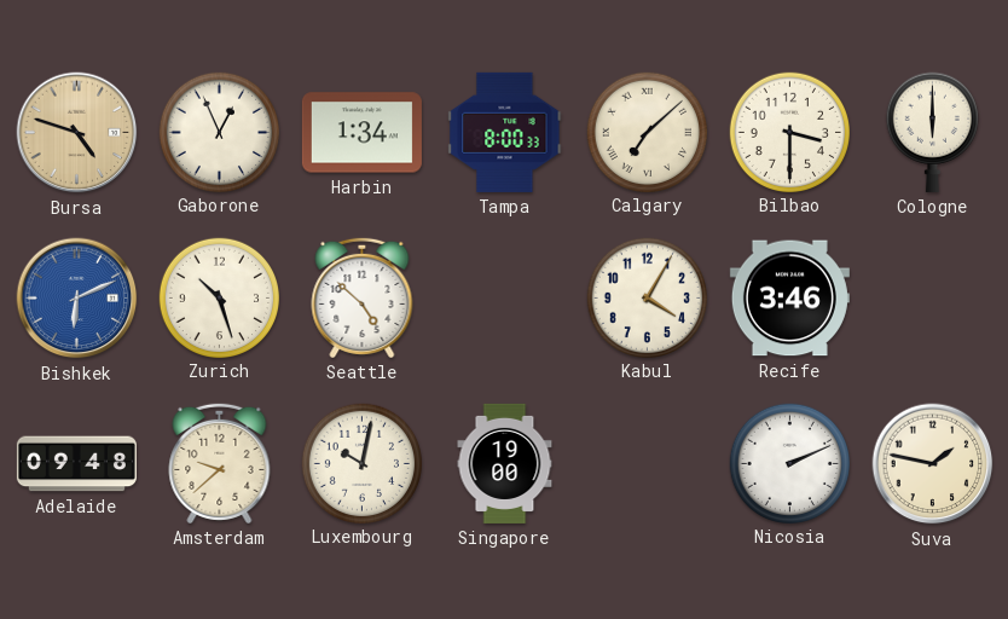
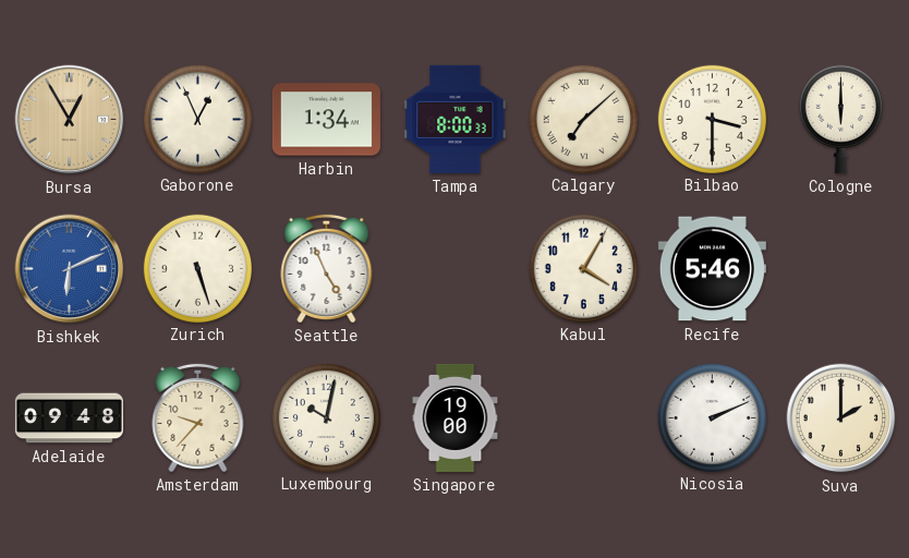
Bursa: 4:48 -> 12:55 (70, 120)
Zurich: 10:27 -> 5:27 (197, 268)
Seattle: 4:52 -> 4:56 (327, 268)
Recife: 3:46 -> 5:46 (712, 269)
Amsterdam: 9:38 -> 9:37 (198, 417)
Suva: 1:47 -> 2:00 (841, 418)
